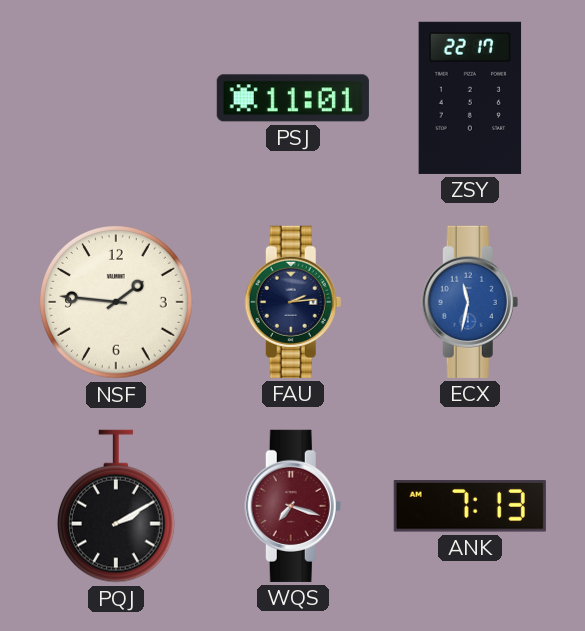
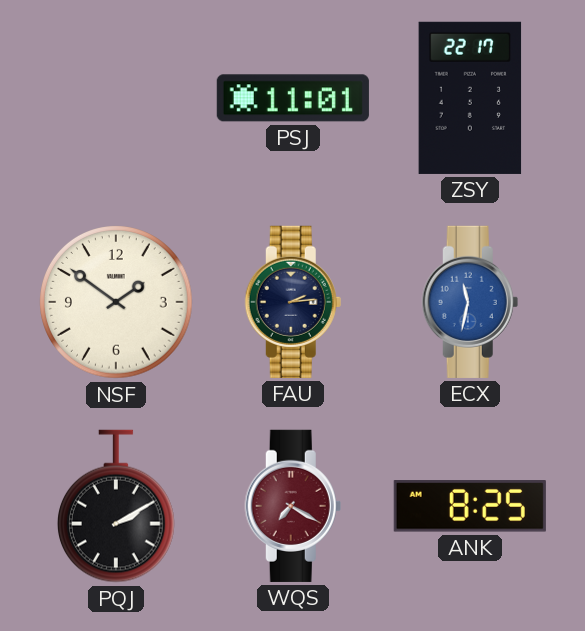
NSF: 1:46 -> 1:51 (117, 303)
WQS: 7:18 -> 7:20 (293, 506)
ANK: 7:13 -> 8:25 (470, 506)
